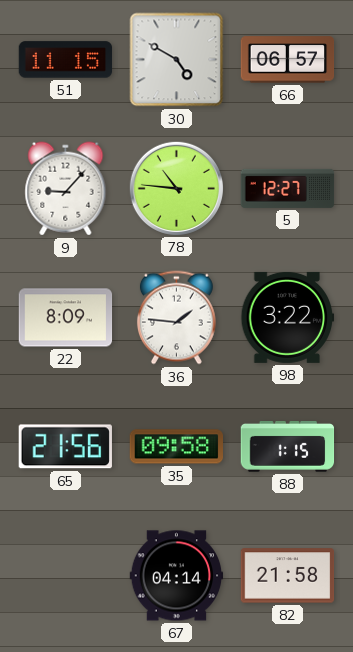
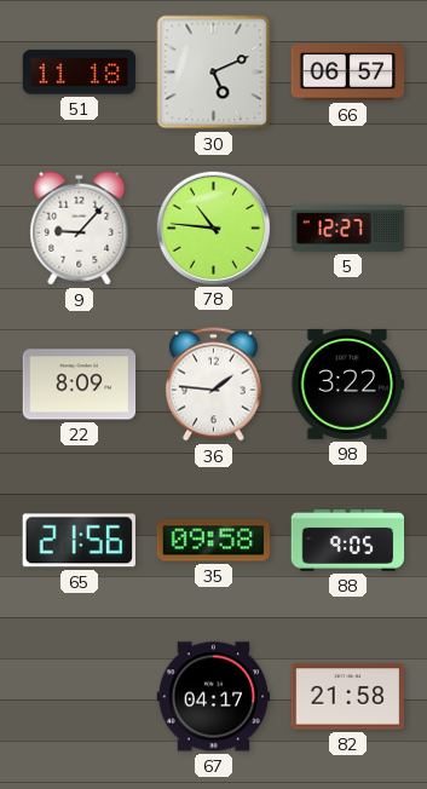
51: 11:15 -> 11:18 (80, 73)
30: 4:50 -> 5:11 (214, 73)
88: 1:15 -> 9:05 (348, 541)
67: 04:14 -> 04:17 (214, 697)
